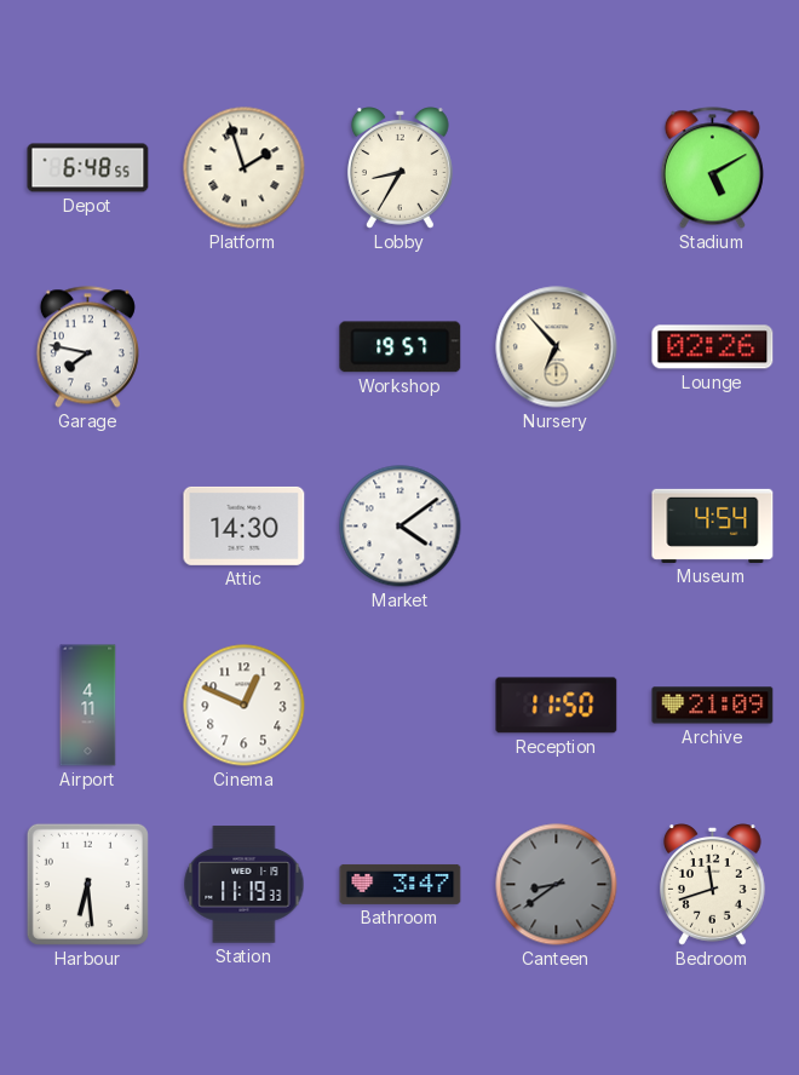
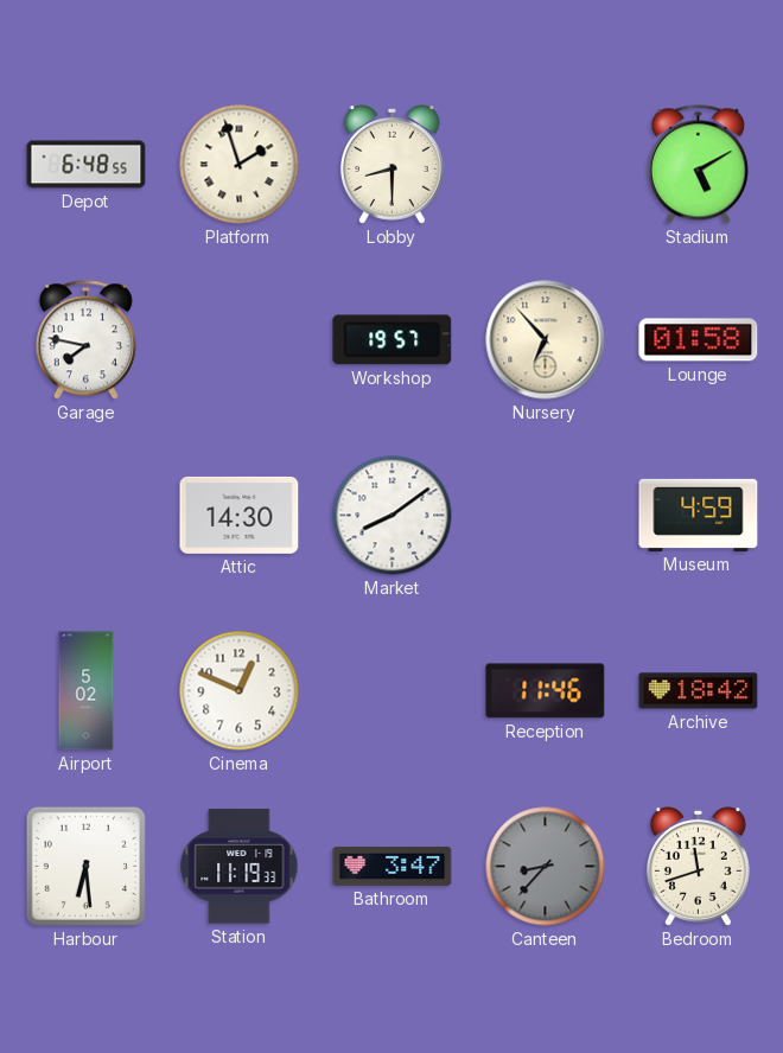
Lobby: 8:35 -> 8:30 (391, 165)
Lounge: 02:26 -> 01:58 (699, 340)
Market: 4:09 -> 8:09 (393, 516)
Museum: 4:54 -> 4:59 (699, 515)
Airport: 4:11 -> 5:02 (87, 691)
Reception: 11:50 -> 11:46 (546, 691)
Archive: 21:09 -> 18:42 (699, 691)
Canteen: 8:39 -> 8:37 (546, 867)
